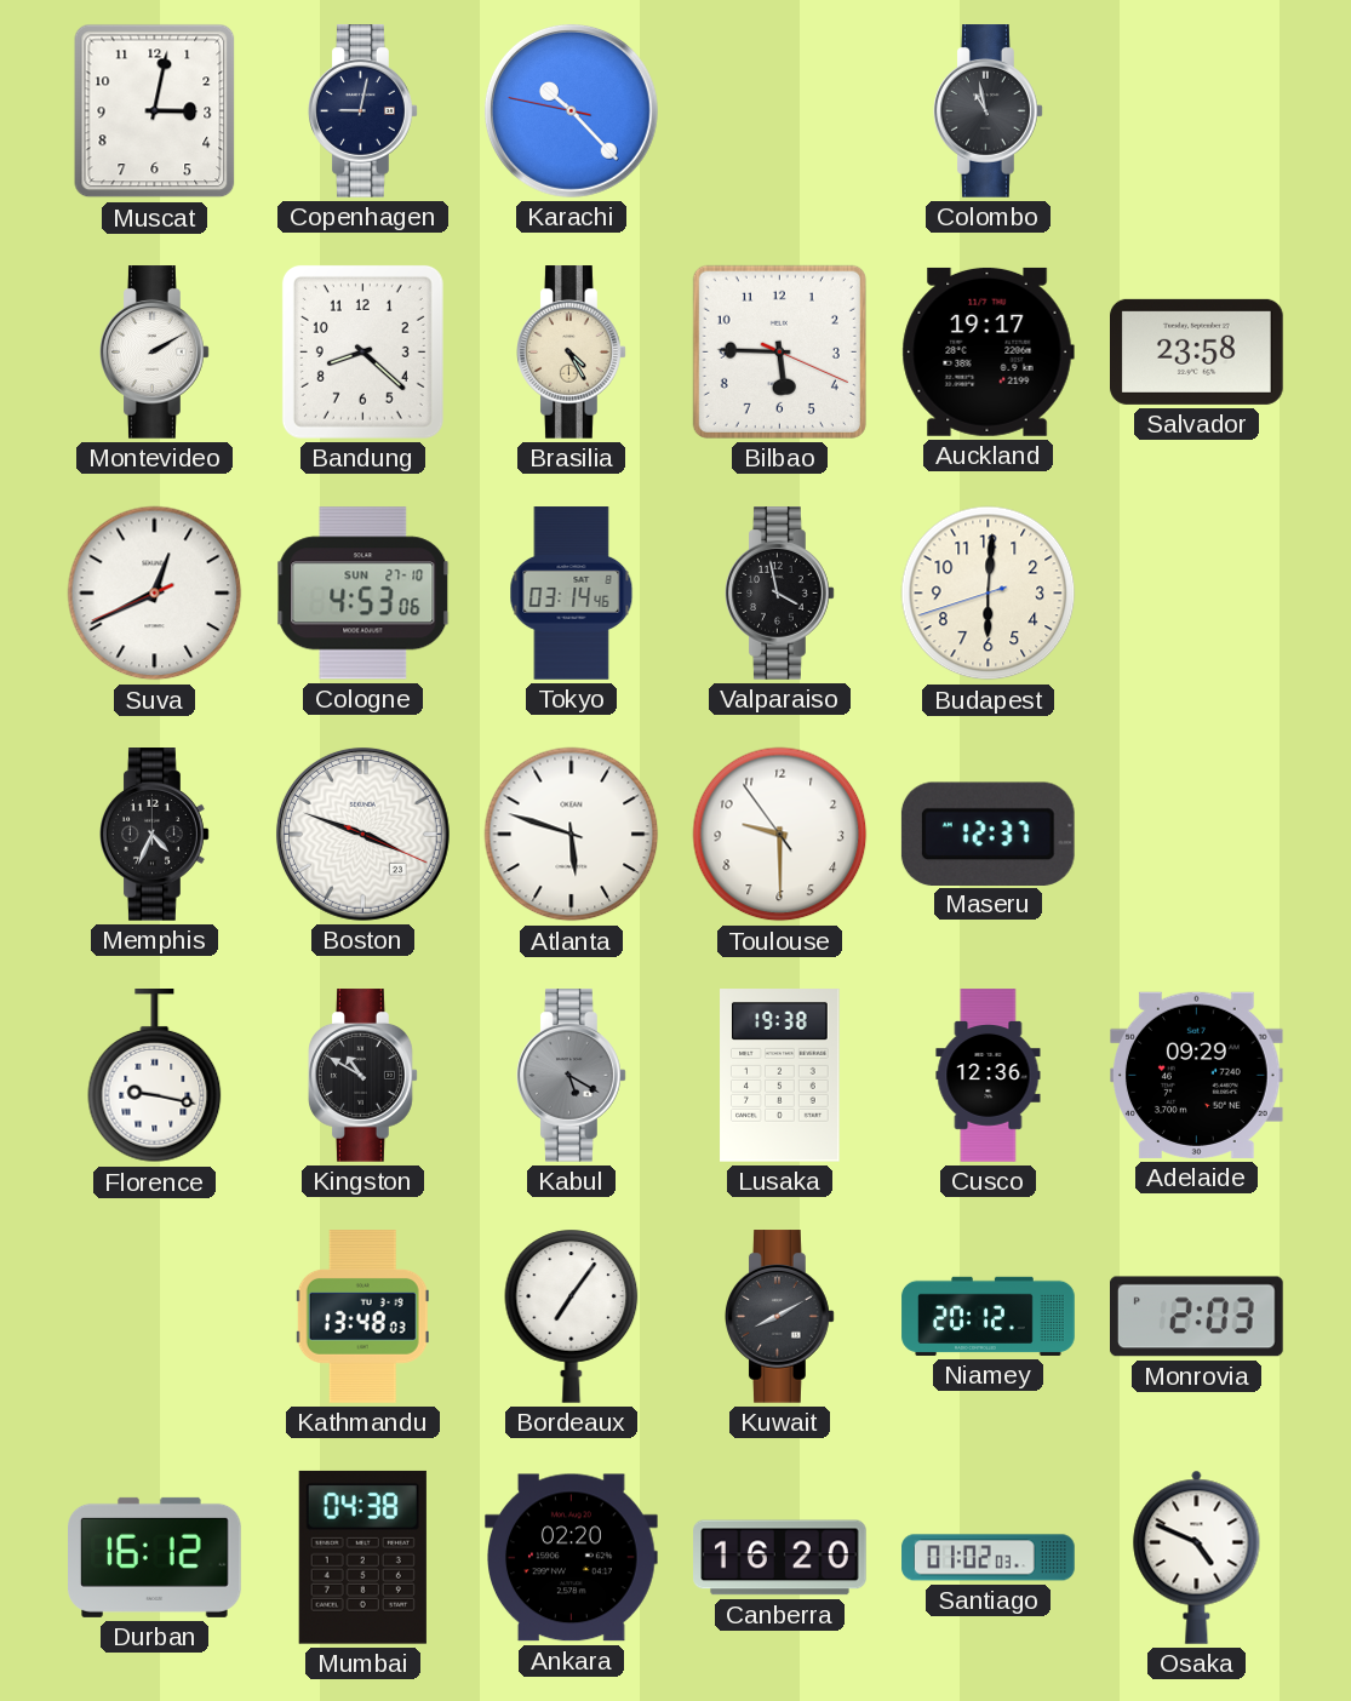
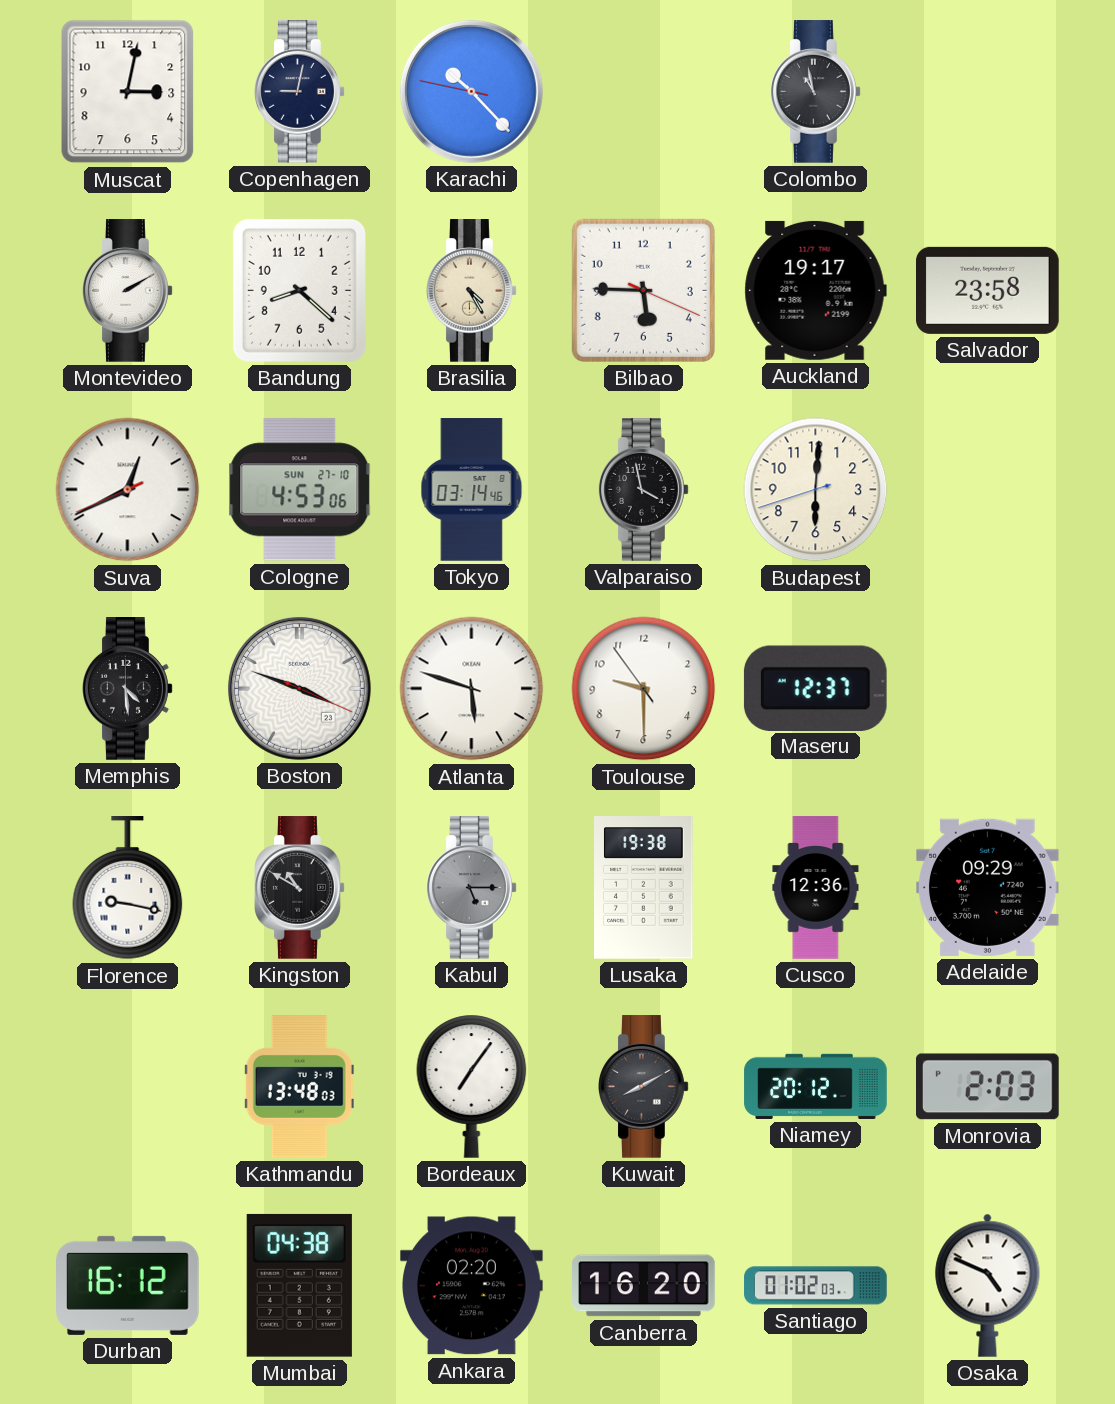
Memphis: 4:34 -> 4:29 (128, 689)
Kabul: 5:20 -> 5:15 (472, 888)
